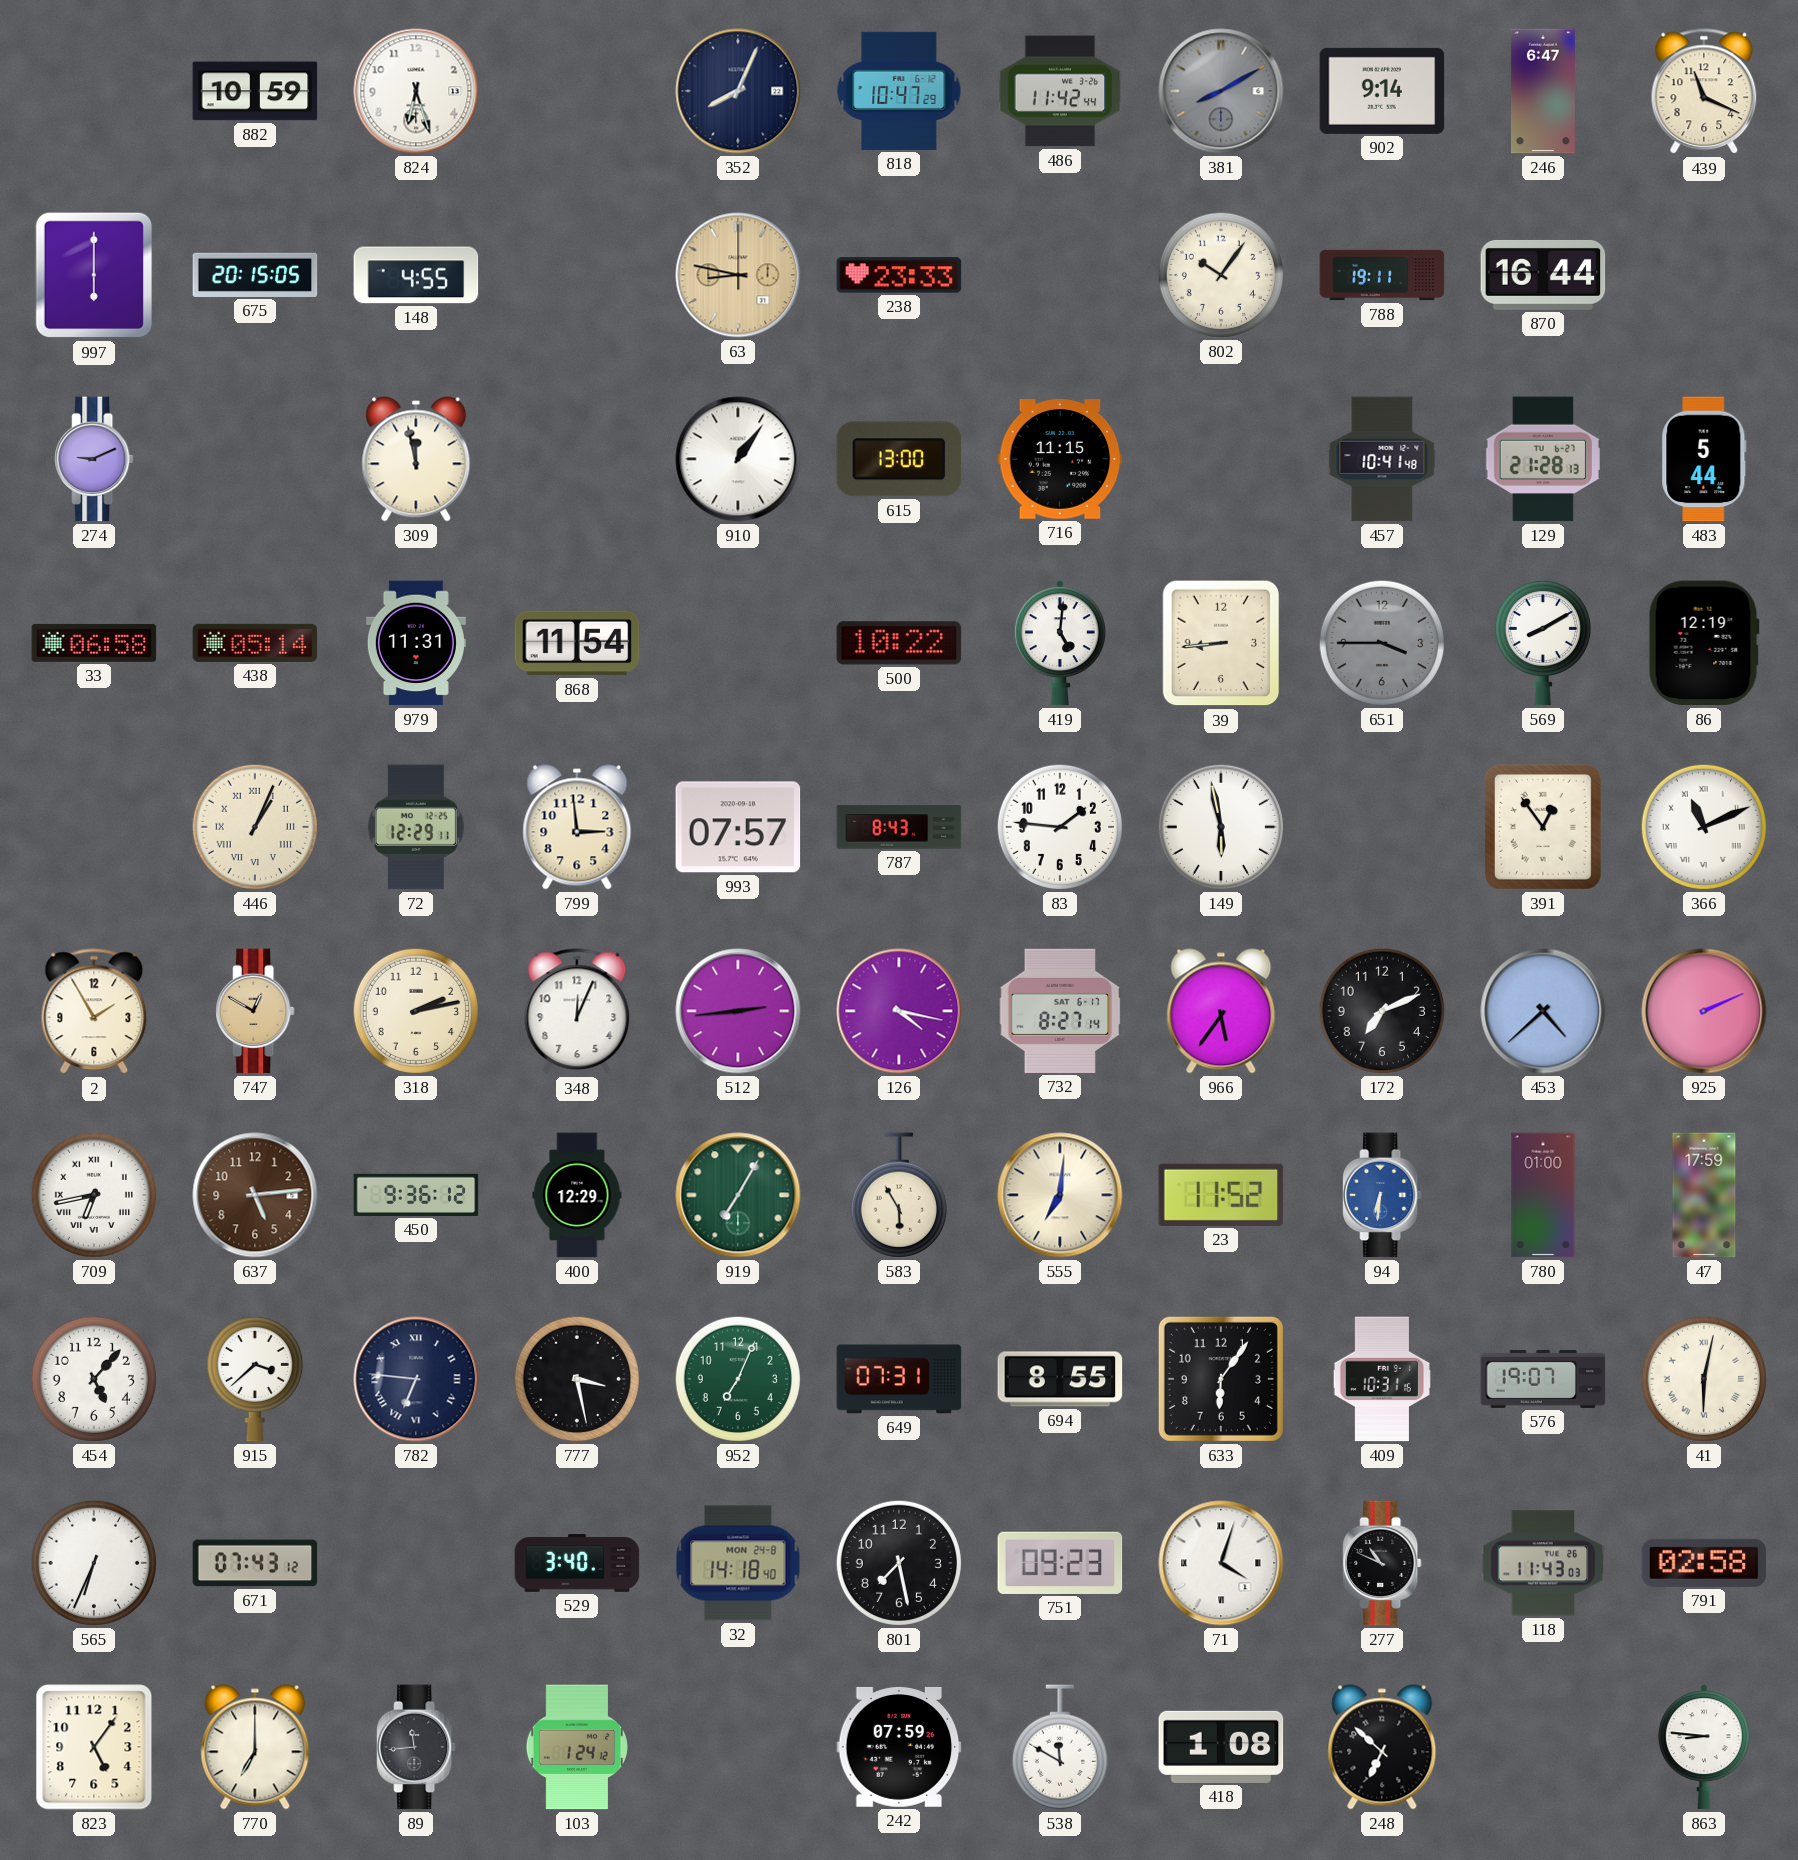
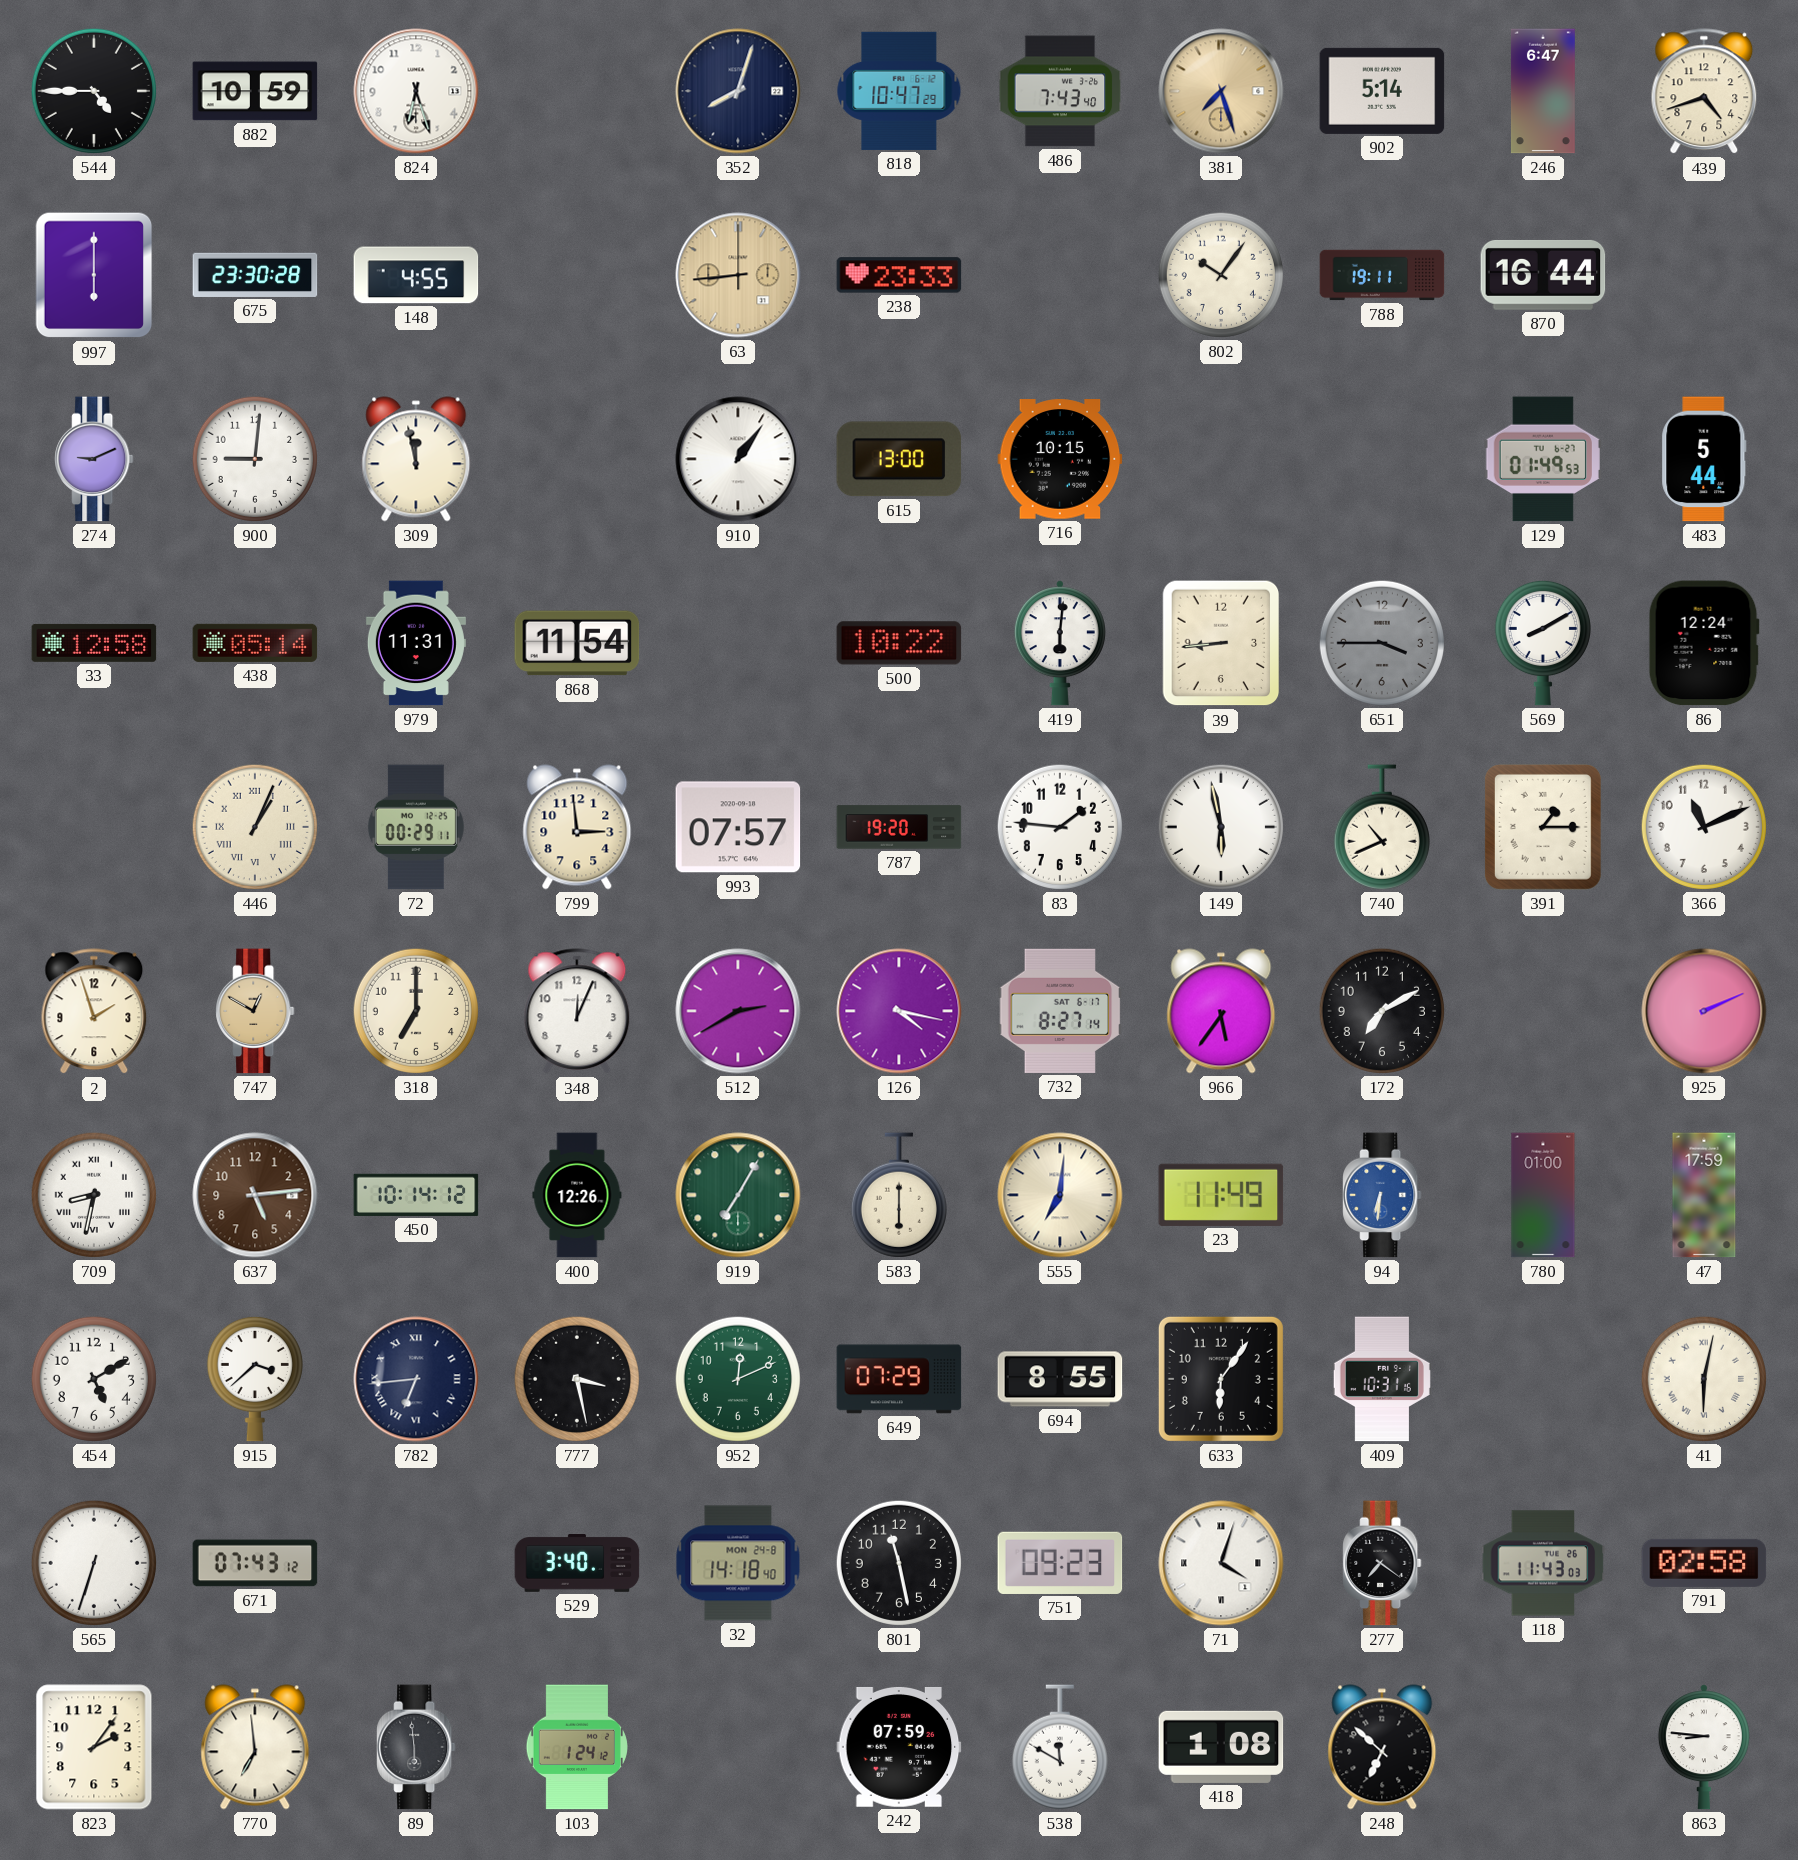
544: none -> 4:45 (94, 91)
352: 8:04 -> 8:03 (738, 91)
486: 11:42 -> 7:43 (1060, 91)
381: 8:10 -> 7:27 (1221, 91)
381 dial: grey -> champagne (1221, 91)
902: 9:14 -> 5:14 (1382, 91)
439: 11:19 -> 4:42 (1704, 92)
675: 20:15 -> 23:30 (255, 275)
63: 8:47 -> 8:44 (738, 275)
900: none -> 9:01 (255, 459)
716: 11:15 -> 10:15 (1060, 459)
457: 10:41 -> none (1382, 459)
129: 21:28 -> 01:49 (1543, 459)
33: 06:58 -> 12:58 (94, 643)
419: 5:01 -> 6:01 (1060, 643)
86: 12:19 -> 12:24 (1704, 643)
72: 12:29 -> 00:29 (416, 827)
787: 8:43 -> 19:20 (899, 827)
740: none -> 10:41 (1382, 827)
391: 12:54 -> 1:15 (1543, 827)
366 numerals: Roman -> Arabic (1704, 827)
2: 1:55 -> 1:57 (94, 1012)
318: 2:13 -> 7:00 (416, 1011)
512: 2:44 -> 2:40 (738, 1011)
172: 7:11 -> 7:10 (1382, 1011)
453: 4:38 -> none (1543, 1011)
709: 6:43 -> 8:32 (94, 1195)
450: 9:36 -> 10:14 (416, 1195)
400: 12:29 -> 12:26 (577, 1195)
583: 5:55 -> 6:00 (899, 1195)
23: 11:52 -> 11:49 (1221, 1195)
454: 5:07 -> 5:10 (94, 1379)
782: 6:46 -> 6:44 (416, 1379)
952: 7:04 -> 12:11 (738, 1379)
649: 07:31 -> 07:29 (899, 1379)
576: 19:07 -> none (1543, 1379)
565: 6:34 -> 6:33 (94, 1563)
801: 7:28 -> 11:28 (899, 1563)
277: 10:49 -> 7:21 (1382, 1563)
823: 5:06 -> 2:06 (94, 1747)
770: 7:00 -> 6:59 (255, 1747)
89: 11:44 -> 5:59 (416, 1747)
